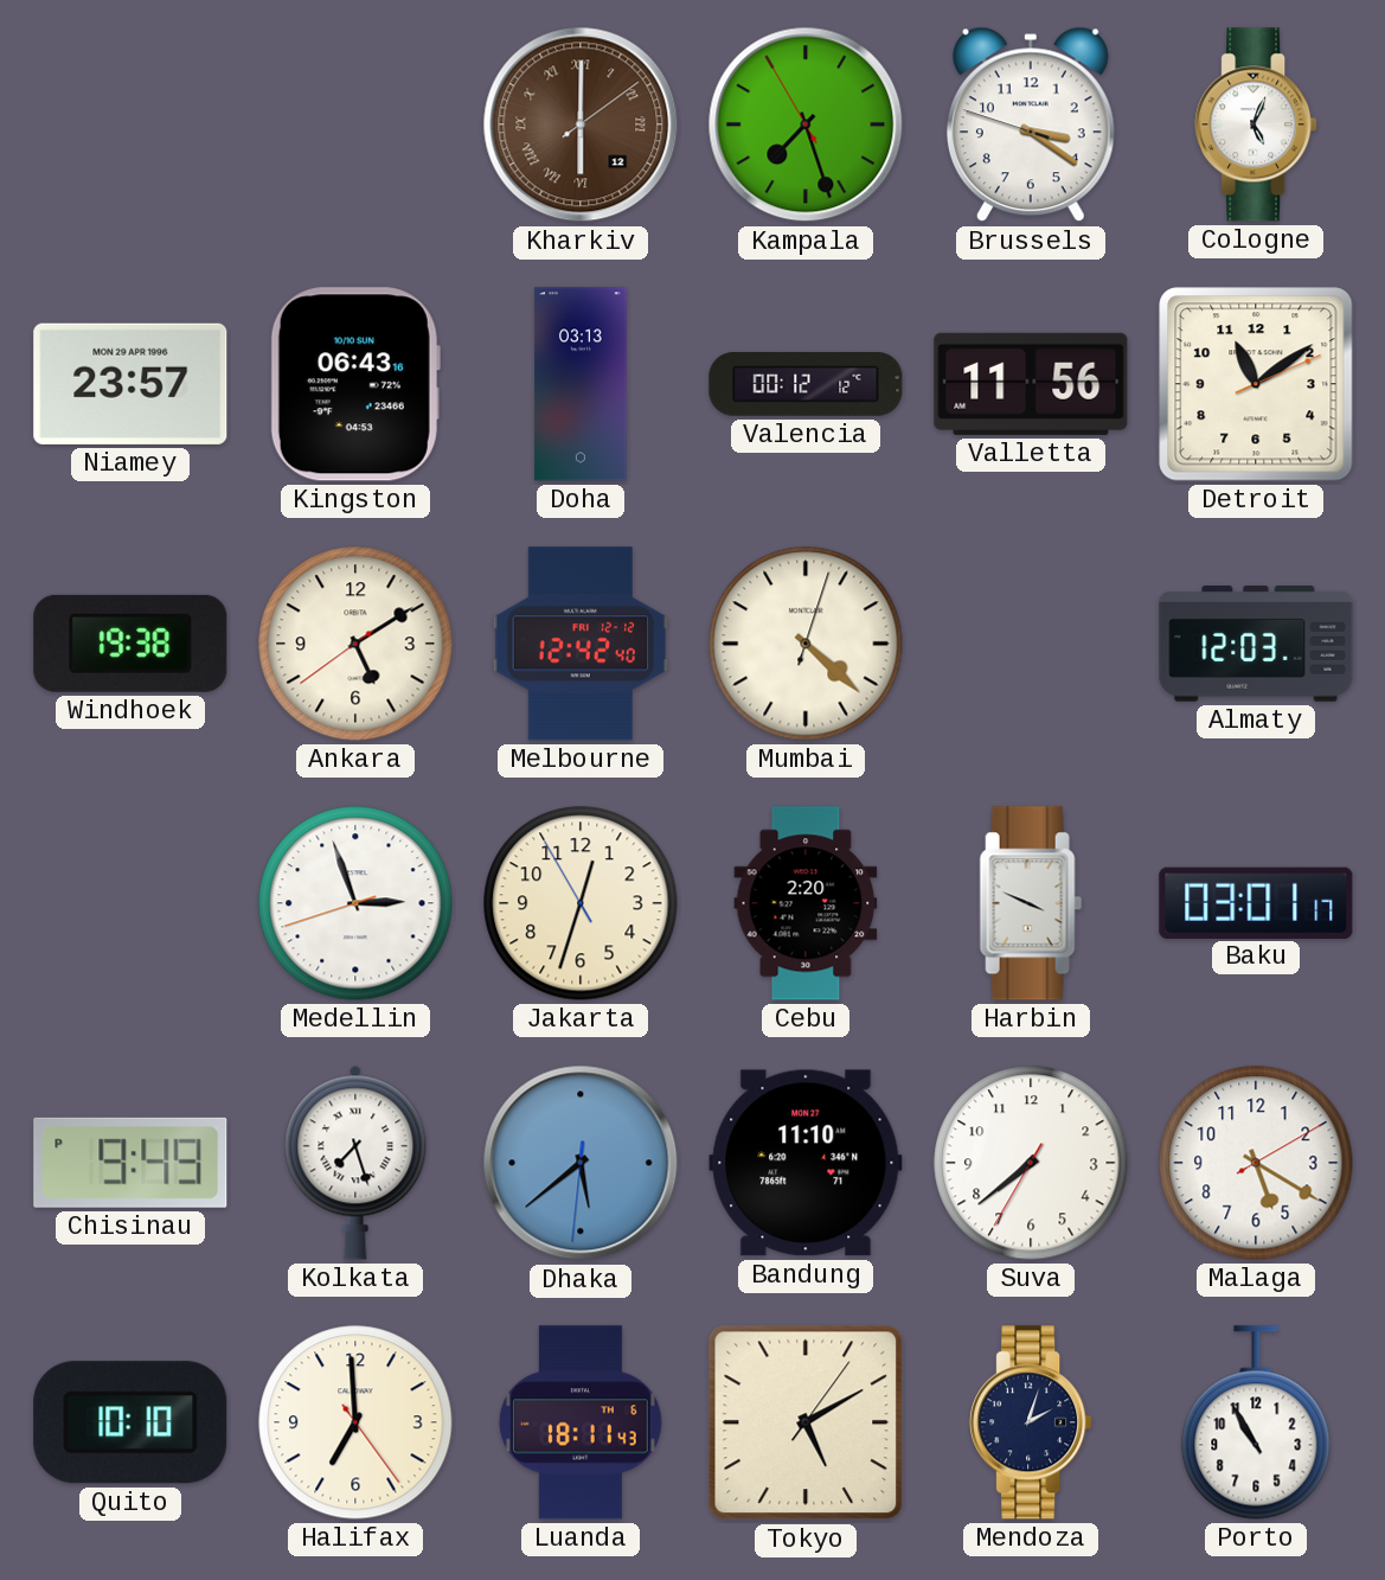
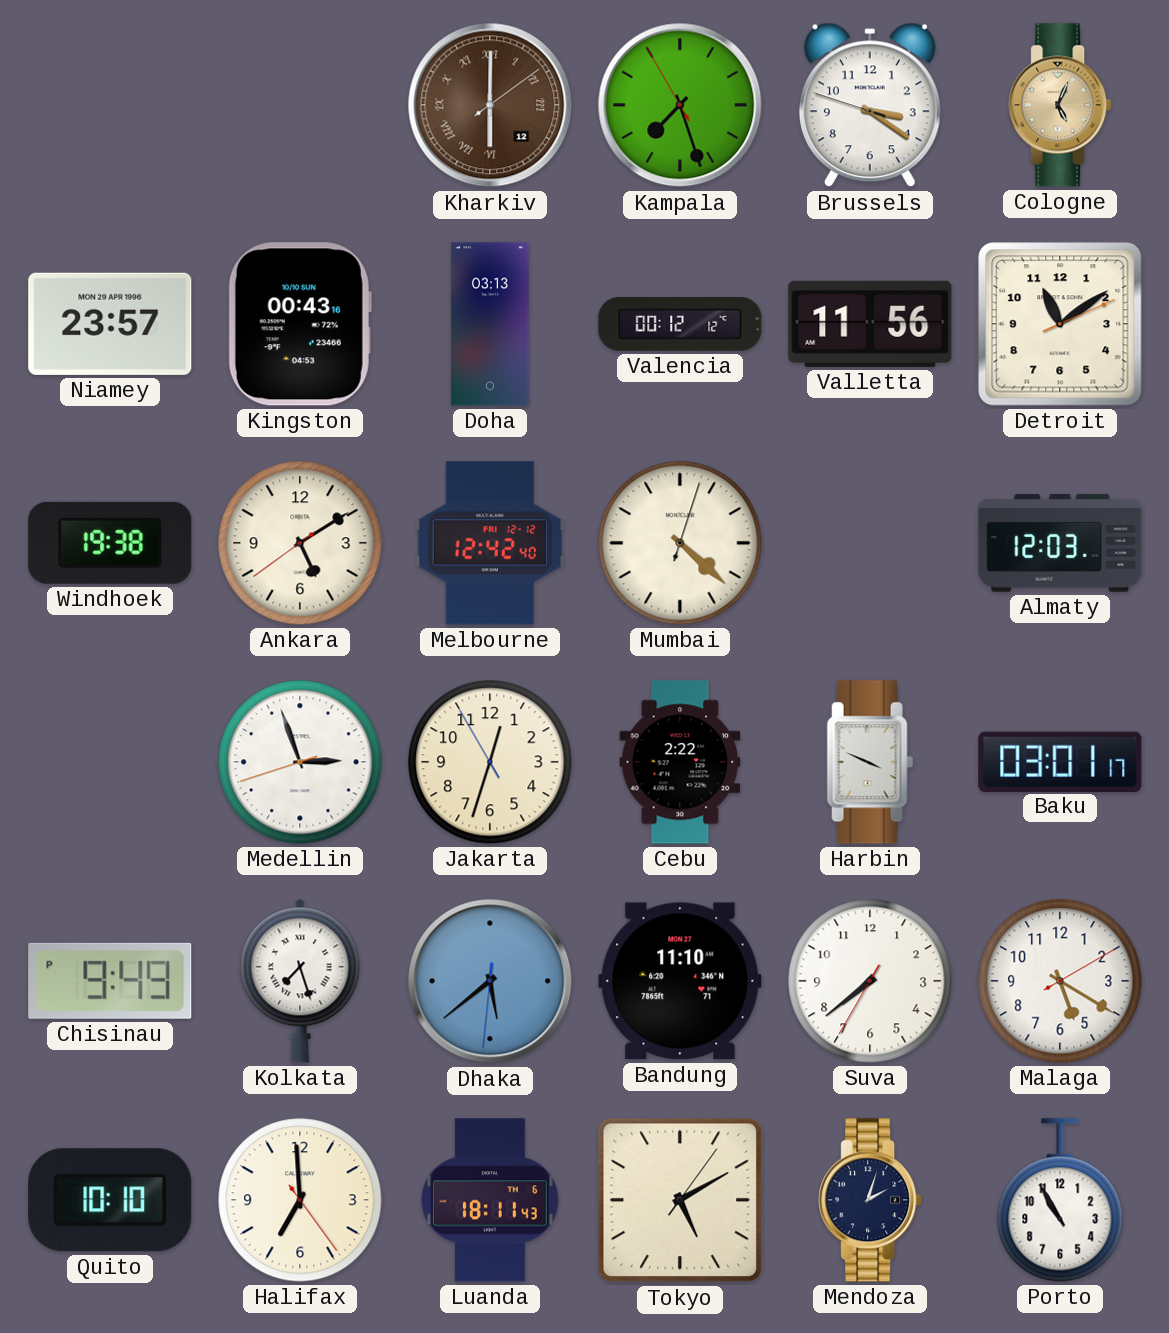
Cologne dial: white -> champagne (1060, 105)
Kingston: 06:43 -> 00:43 (300, 324)
Cebu: 2:20 -> 2:22 (680, 762)
